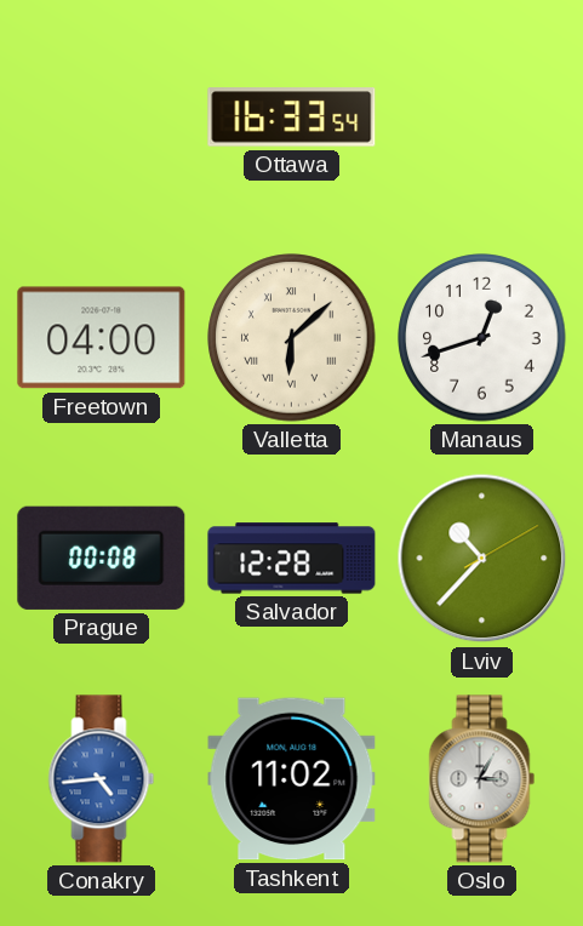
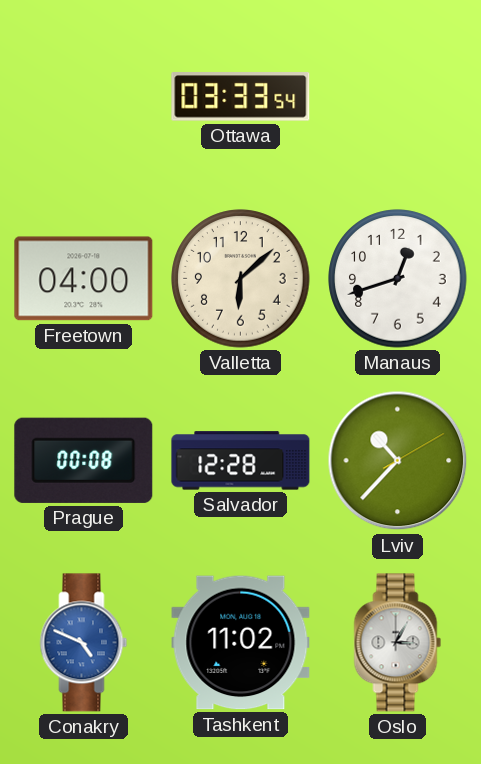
Ottawa: 16:33 -> 03:33 (241, 97)
Valletta numerals: Roman -> Arabic (241, 279)
Conakry: 4:44 -> 4:49 (84, 643)
